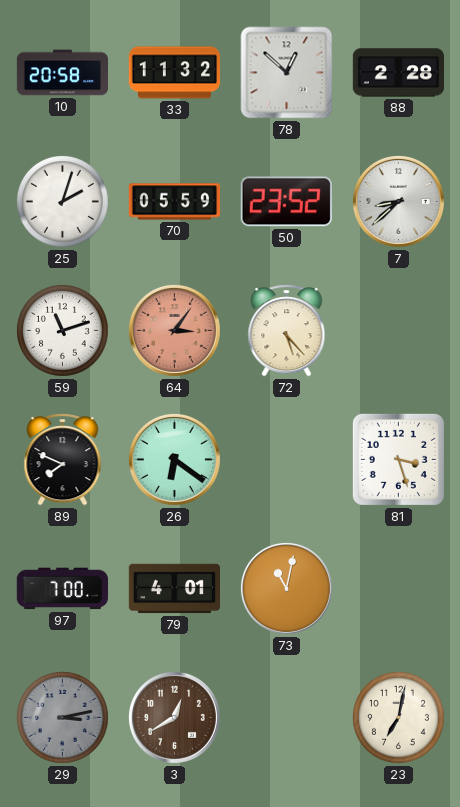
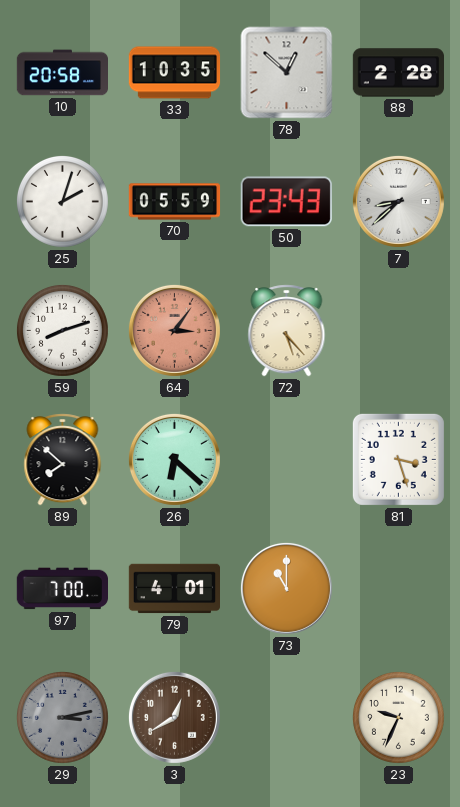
33: 11:32 -> 10:35 (175, 73)
50: 23:52 -> 23:43 (286, 202)
59: 11:12 -> 8:12 (62, 330)
89: 7:49 -> 7:52 (63, 460)
26: 6:21 -> 6:22 (174, 459)
73: 11:02 -> 11:00 (286, 588)
23: 7:02 -> 9:34 (398, 717)
